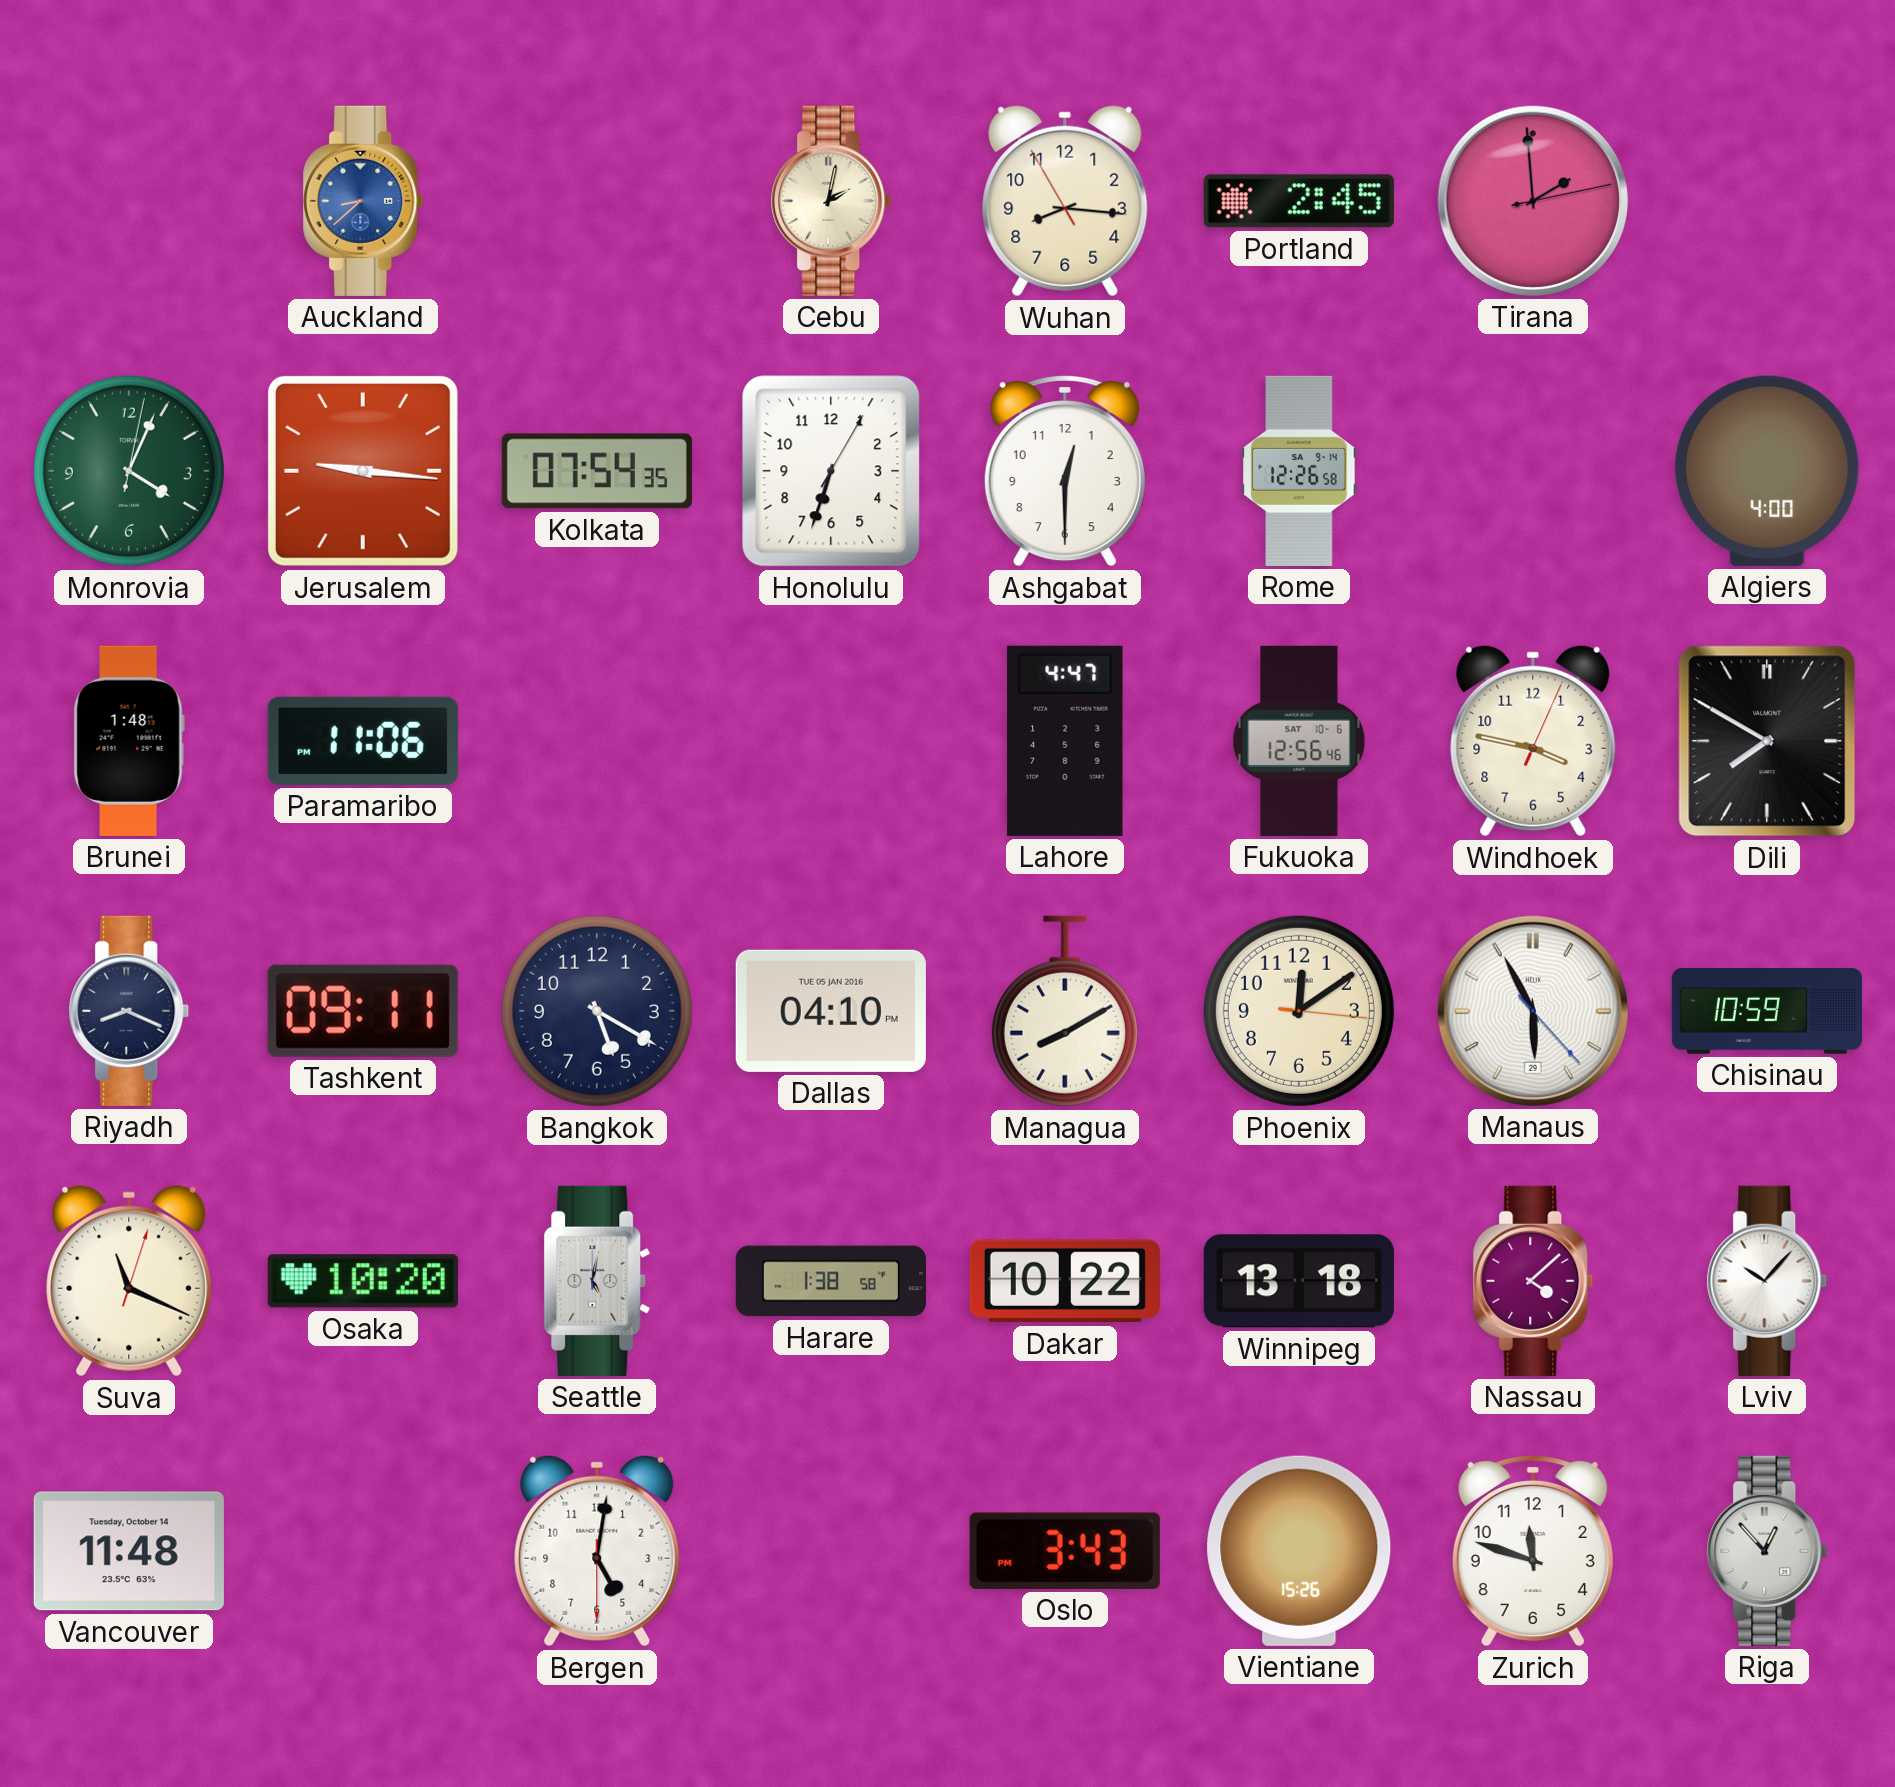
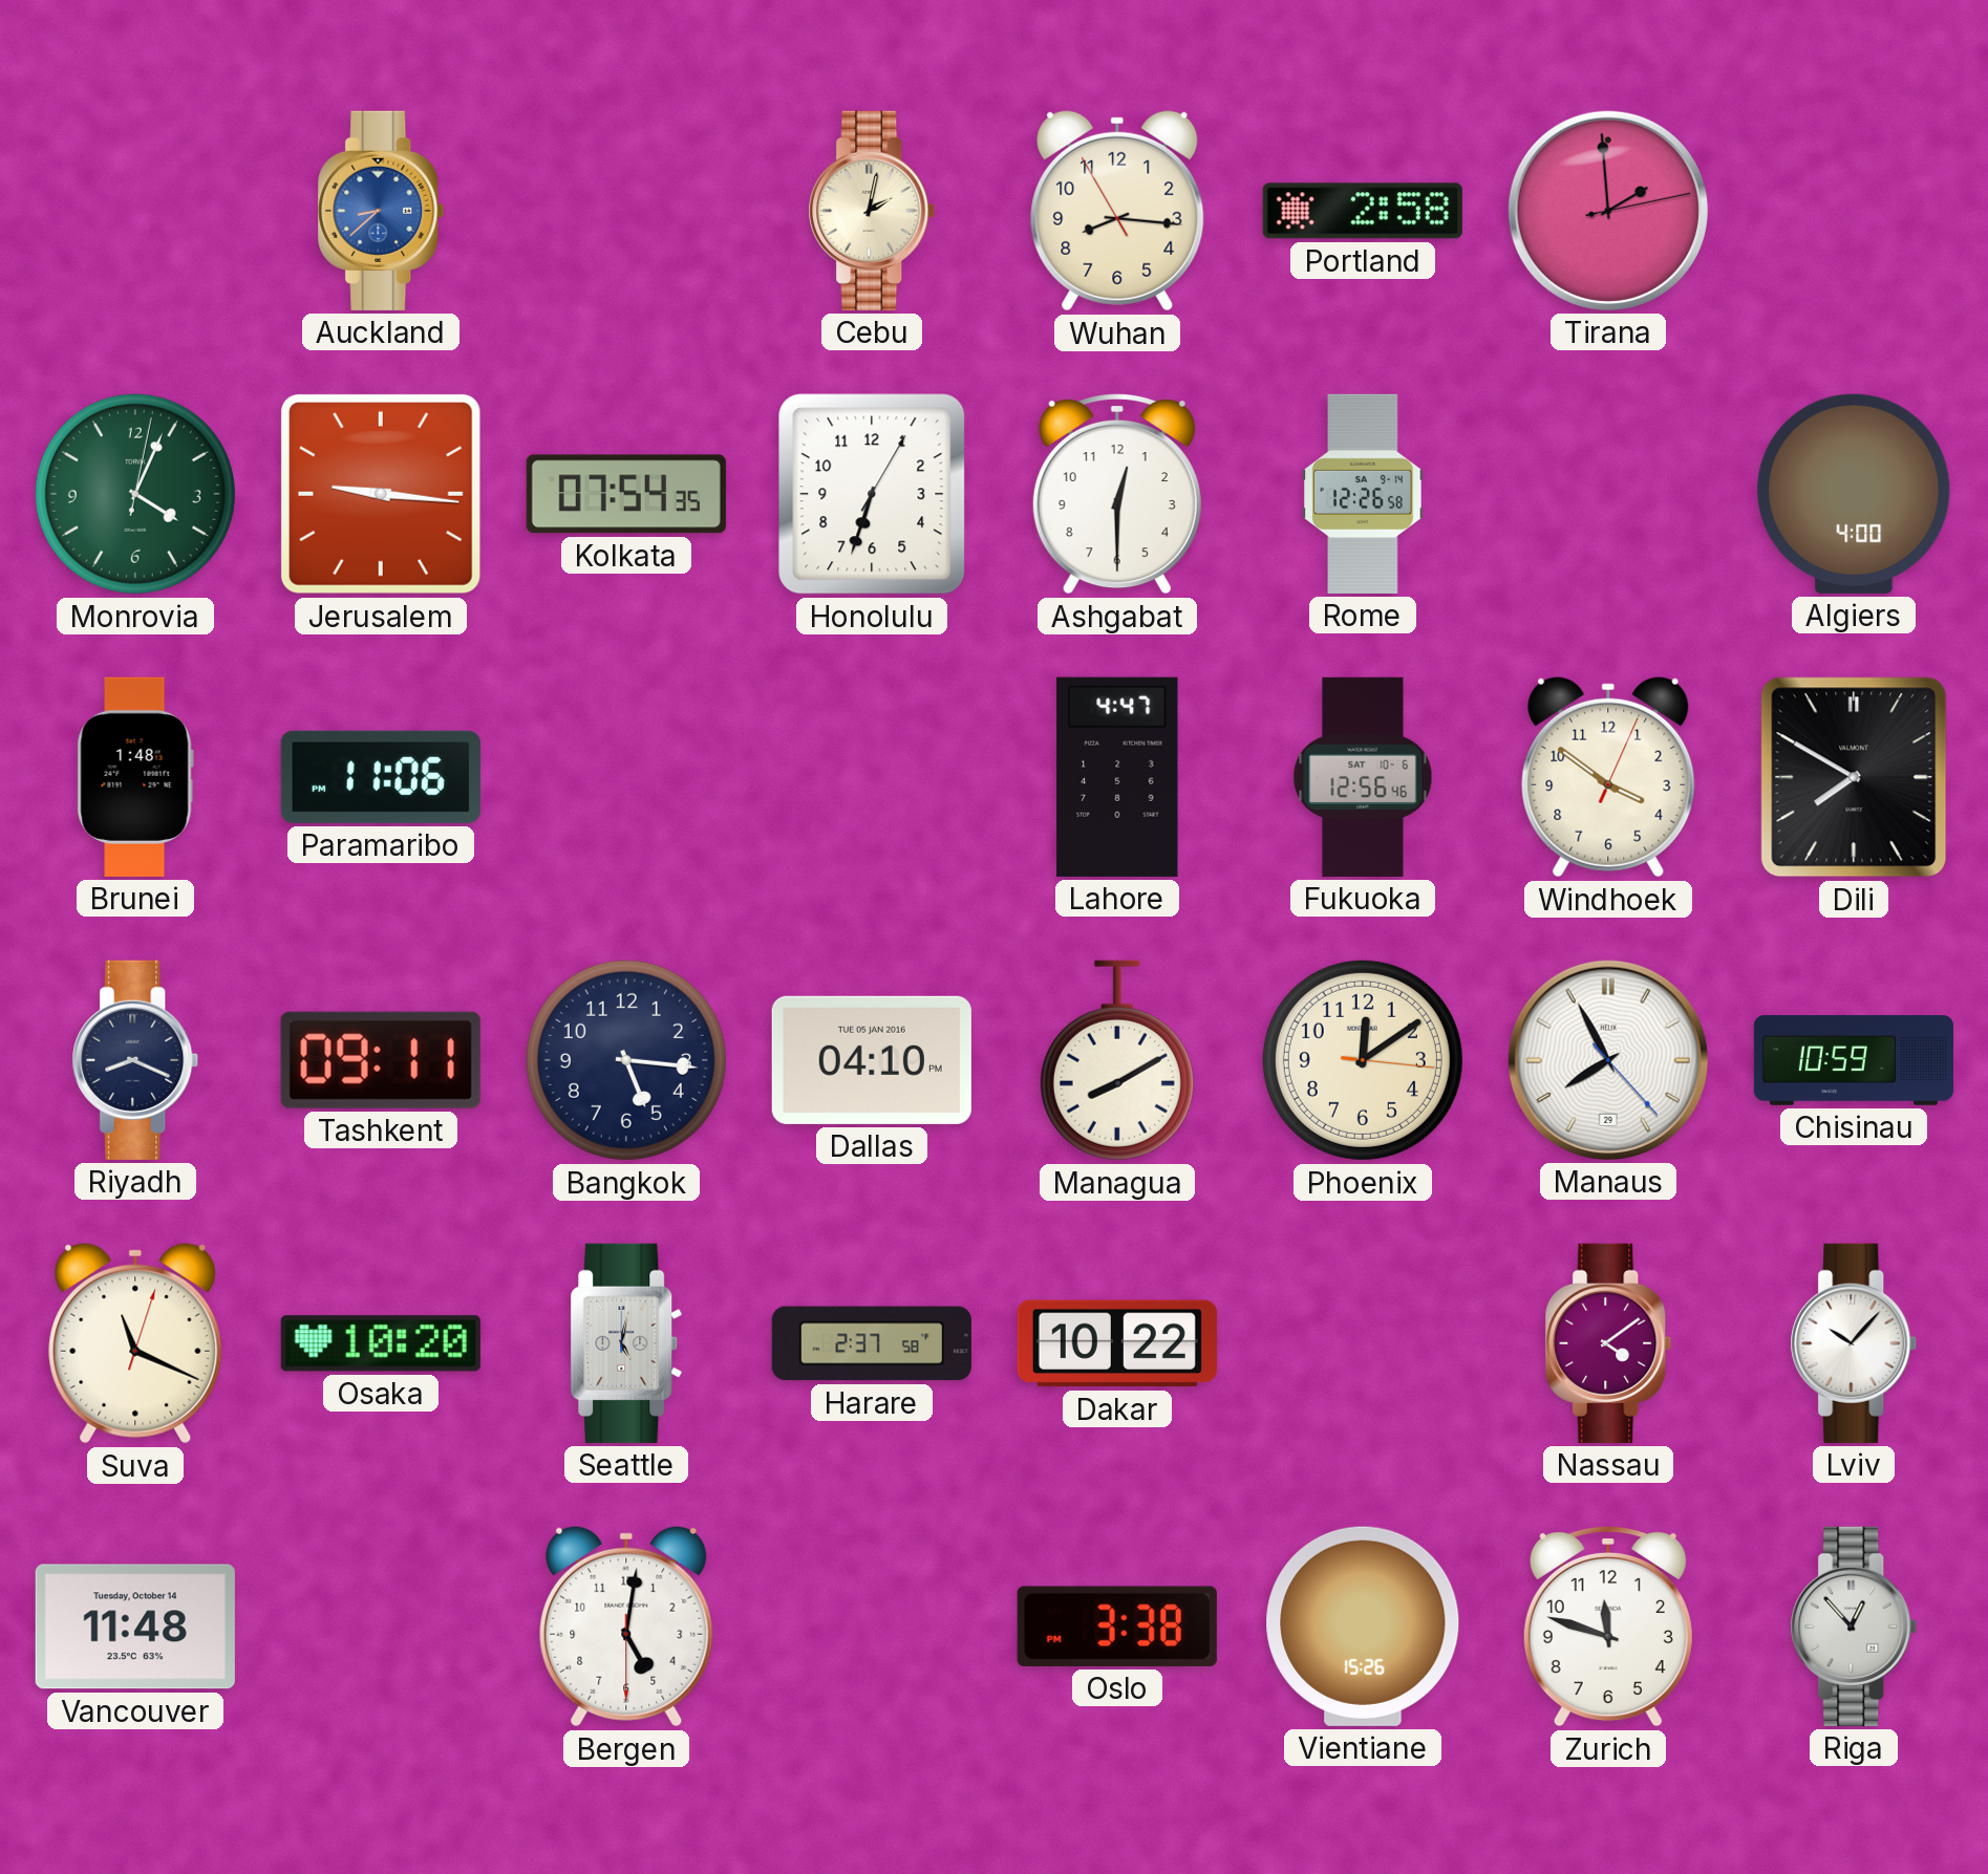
Portland: 2:45 -> 2:58 (1363, 211)
Windhoek: 3:47 -> 3:51 (1608, 777)
Bangkok: 5:20 -> 5:16 (626, 1060)
Manaus: 5:55 -> 7:55 (1608, 1060)
Harare: 1:38 -> 2:37 (872, 1343)
Winnipeg: 13:18 -> none (1299, 1281)
Nassau: 4:08 -> 4:09 (1608, 1343)
Oslo: 3:43 -> 3:38 (1117, 1627)
